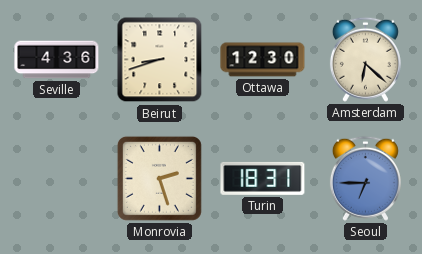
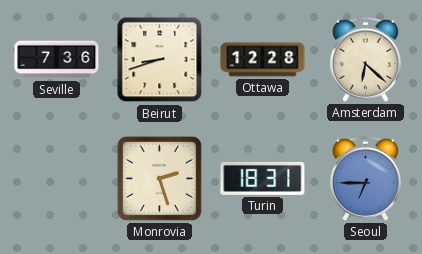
Seville: 4:36 -> 7:36 (57, 60)
Ottawa: 12:30 -> 12:28 (263, 60)
